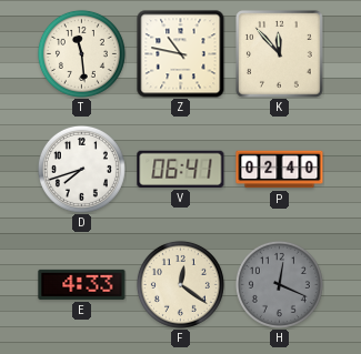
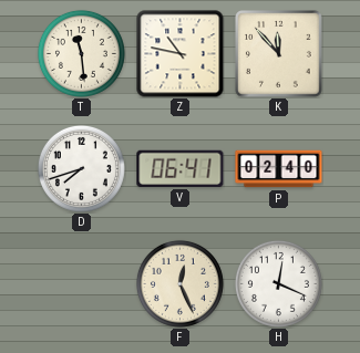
E: 4:33 -> none (82, 284)
F: 12:21 -> 12:26 (179, 283)
H dial: grey -> white (278, 283)
